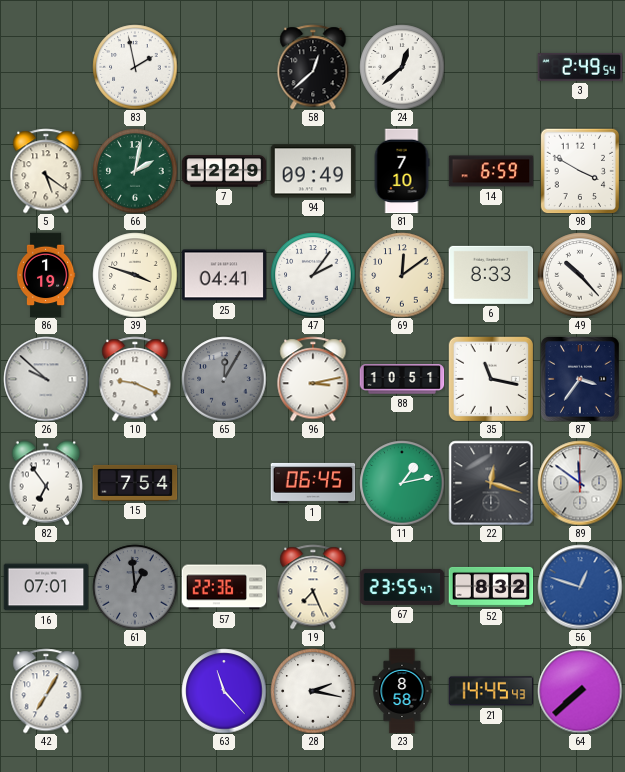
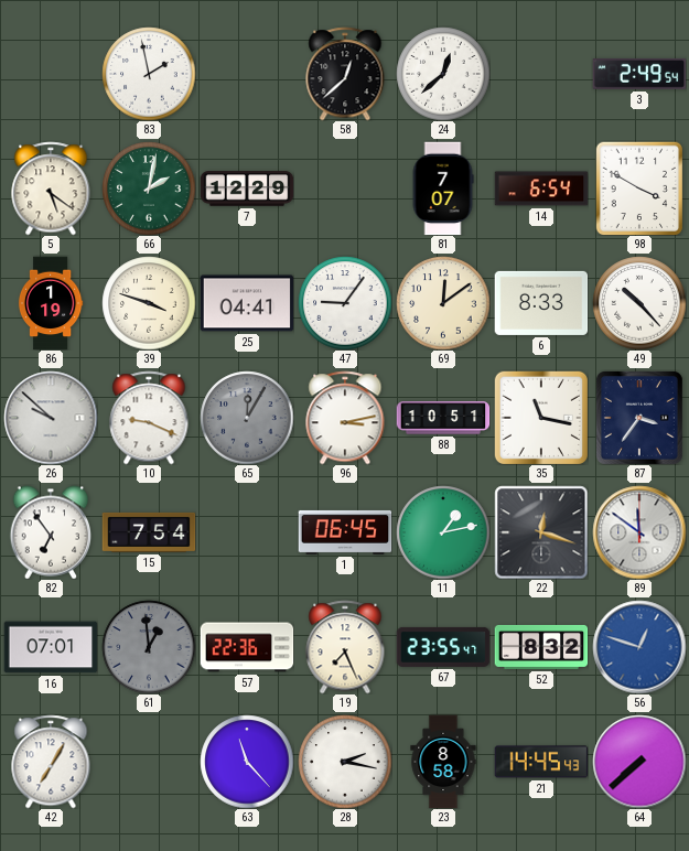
94: 09:49 -> none (313, 171)
81: 7:10 -> 7:07 (443, 188)
14: 6:59 -> 6:54 (541, 188)
47: 2:06 -> 9:06 (345, 303)
